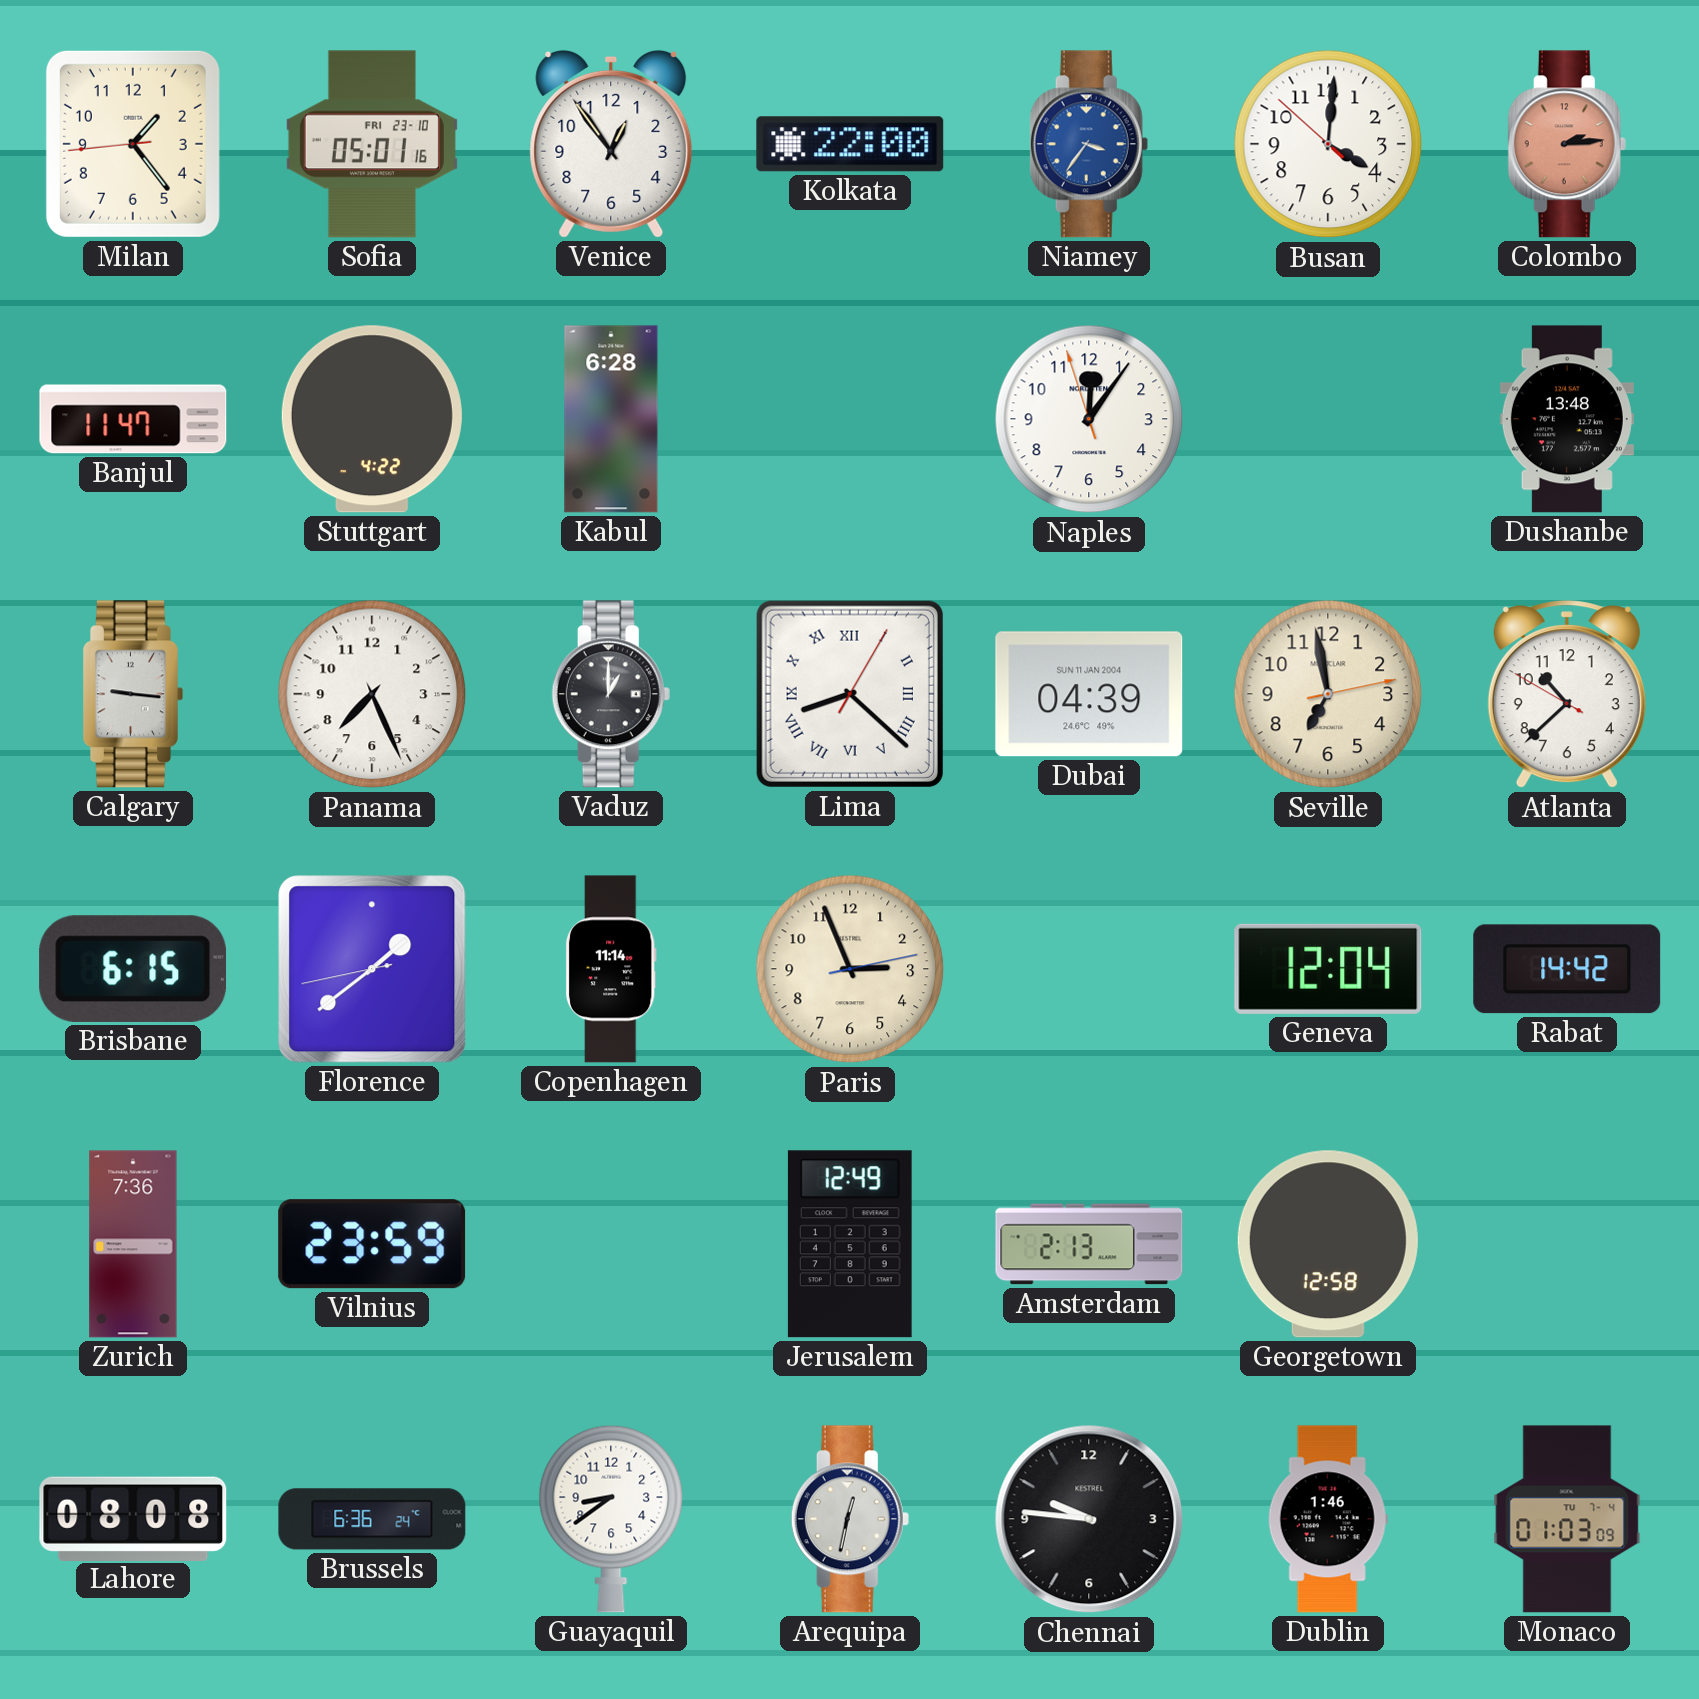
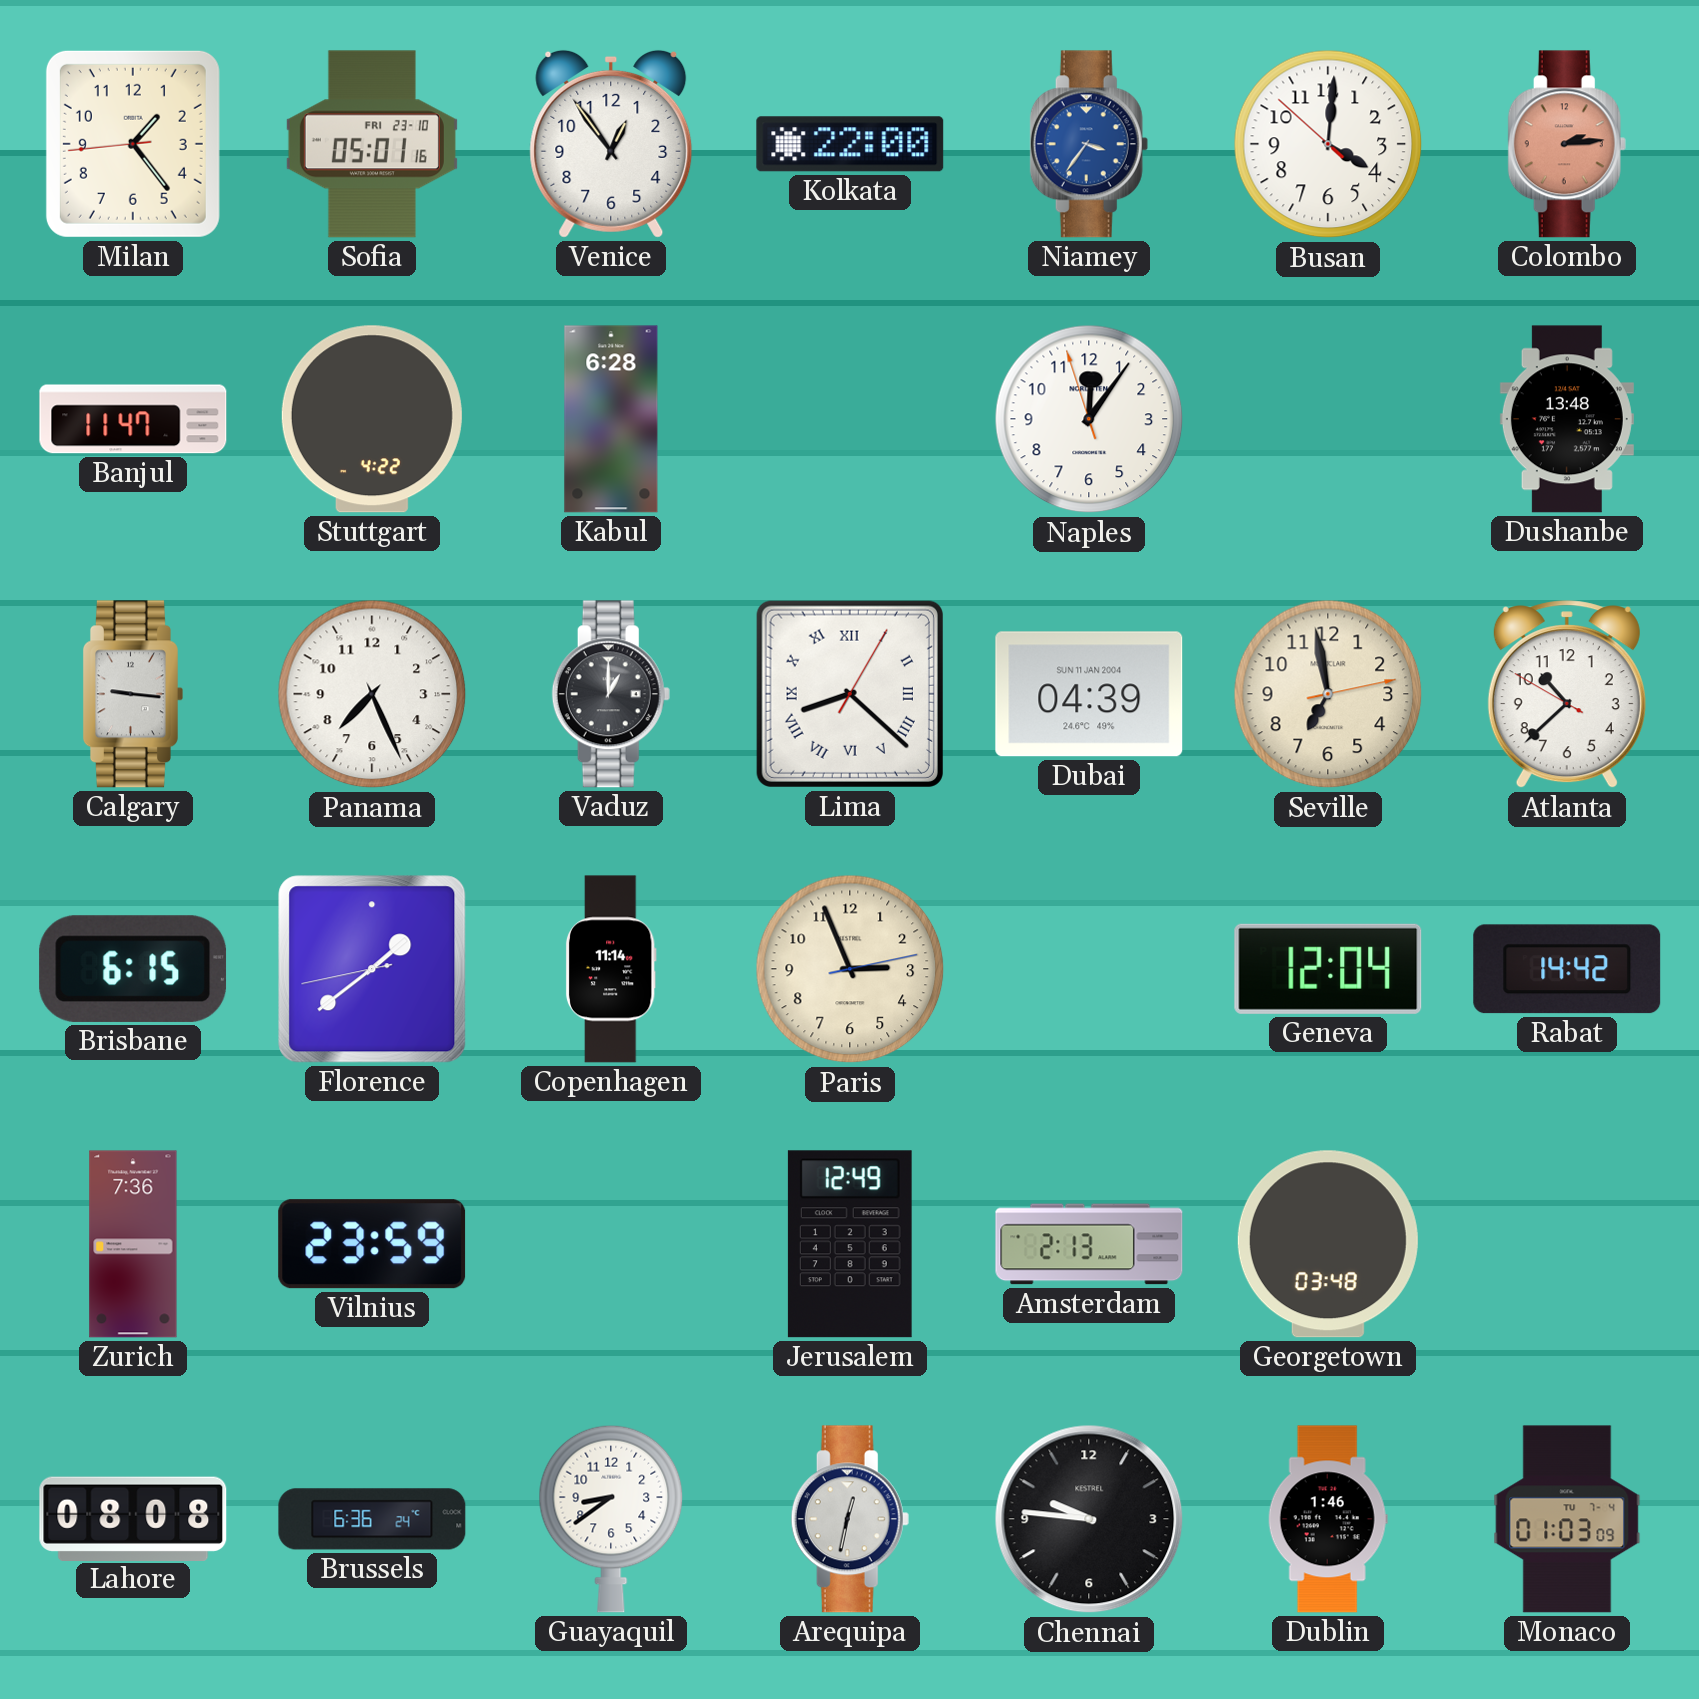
Georgetown: 12:58 -> 03:48 (1328, 1244)
